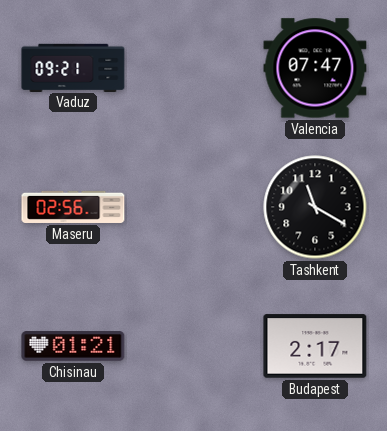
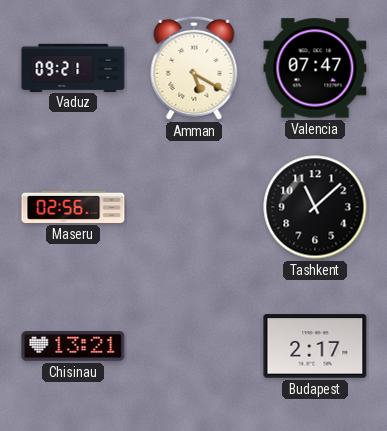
Amman: none -> 5:20 (194, 68)
Tashkent: 11:20 -> 11:08 (315, 207)
Chisinau: 01:21 -> 13:21 (73, 346)
